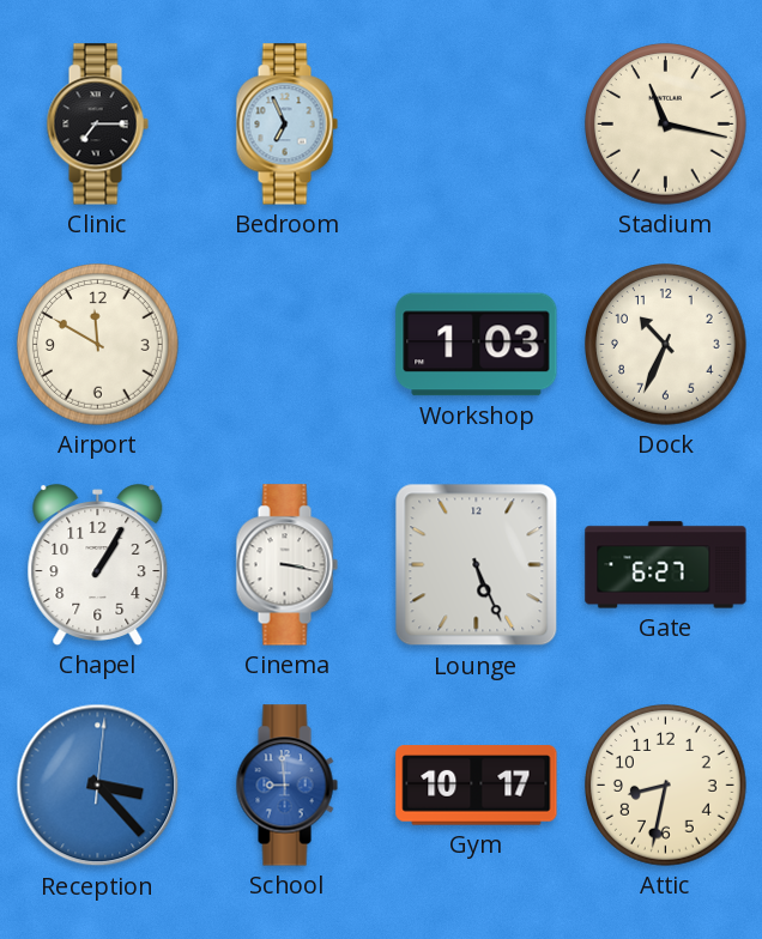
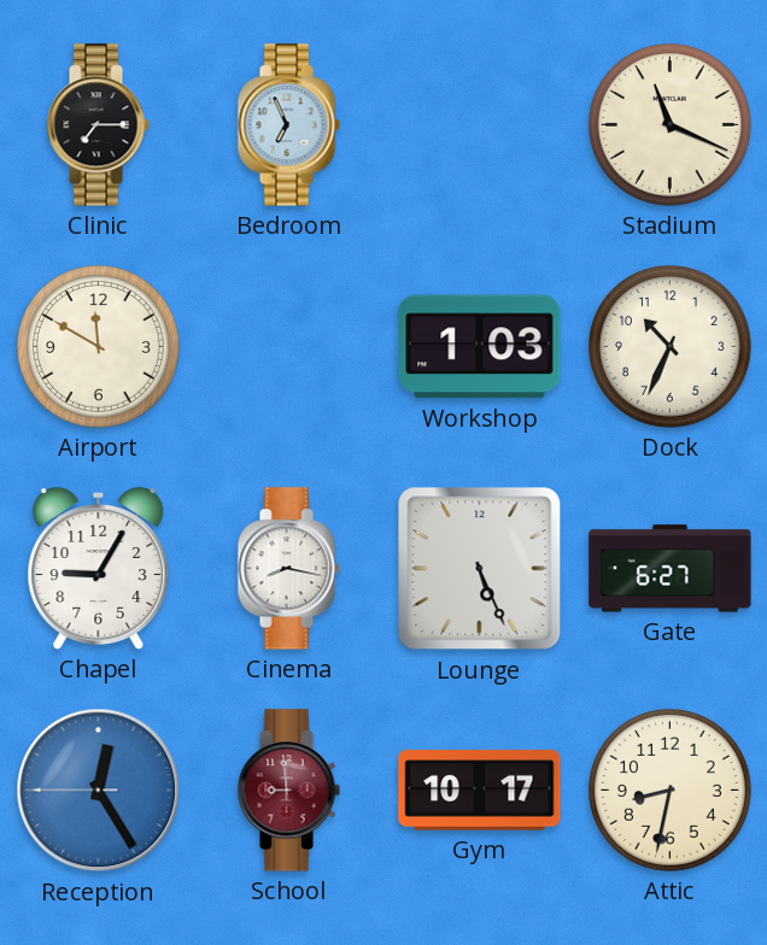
Stadium: 11:17 -> 11:19 (671, 125)
Chapel: 1:05 -> 9:05 (99, 569)
Cinema: 3:17 -> 8:17 (288, 569)
Reception: 3:23 -> 12:24 (99, 791)
School dial: blue -> burgundy (288, 791)
